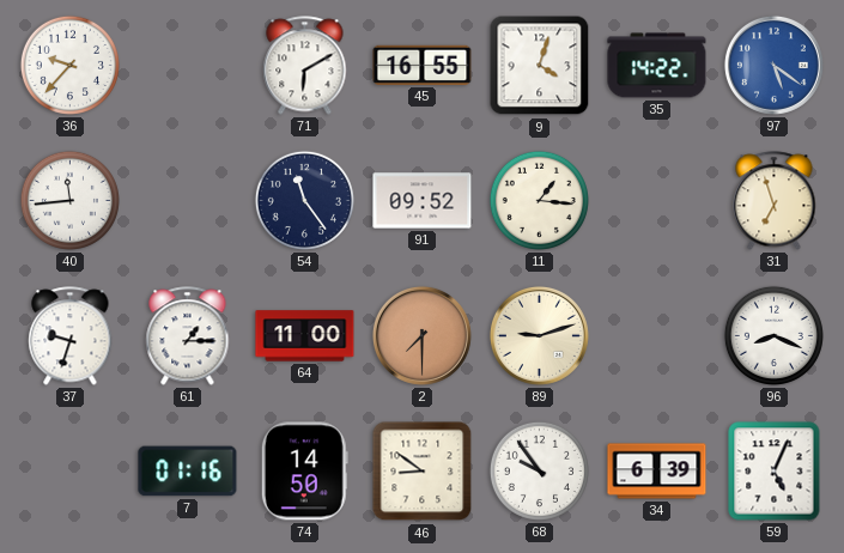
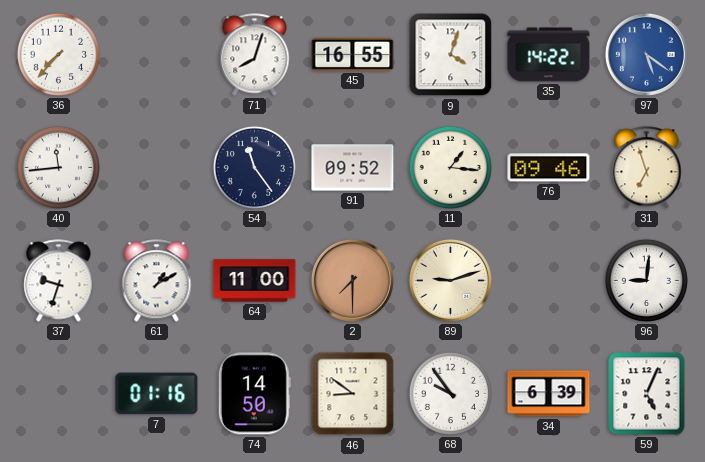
36: 9:37 -> 7:37 (58, 54)
71: 6:10 -> 8:03 (255, 55)
76: none -> 09:46 (549, 168)
61: 1:15 -> 1:10 (157, 281)
96: 8:19 -> 9:01 (646, 280)
